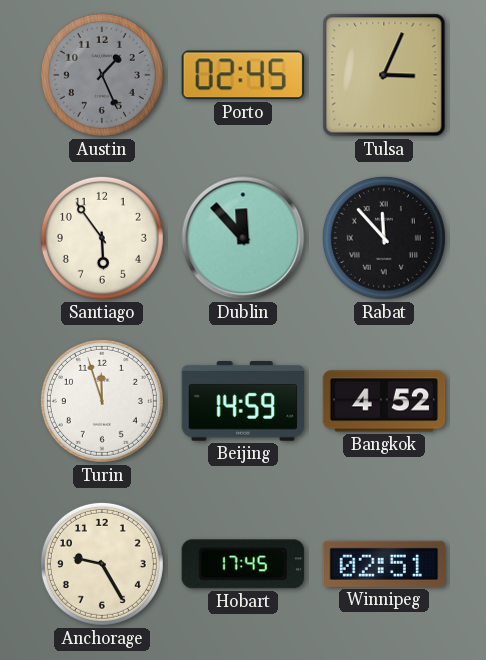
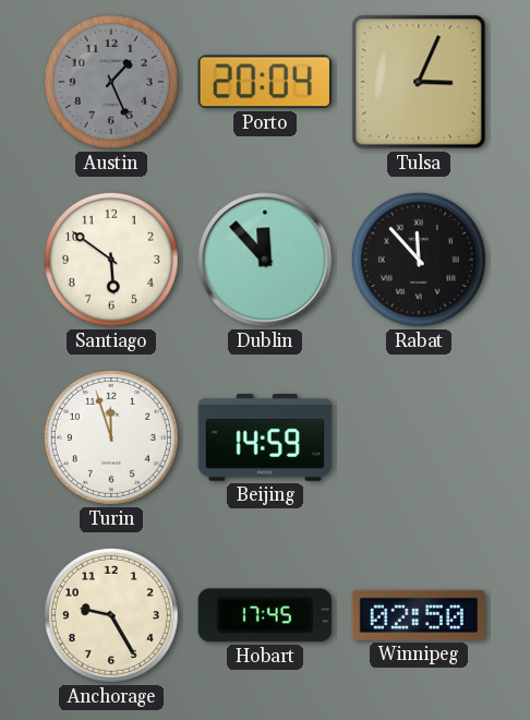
Porto: 02:45 -> 20:04 (265, 82)
Santiago: 5:54 -> 5:51 (111, 260)
Bangkok: 4:52 -> none (384, 401)
Winnipeg: 02:51 -> 02:50 (418, 615)
